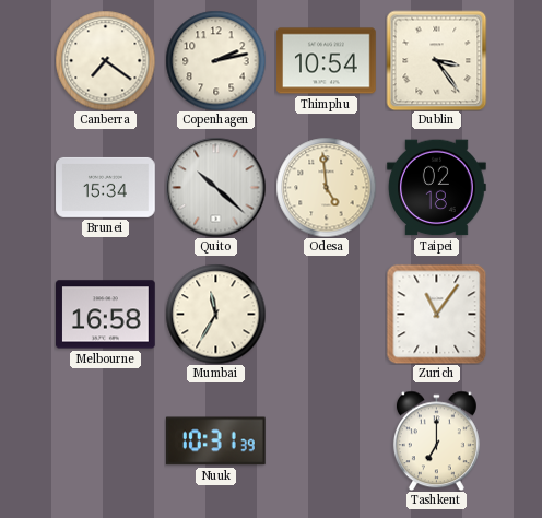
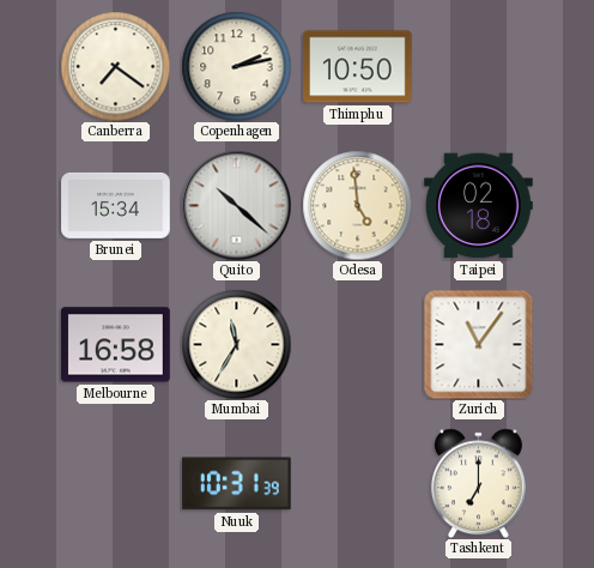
Thimphu: 10:54 -> 10:50 (358, 67)
Dublin: 3:24 -> none (436, 60)
